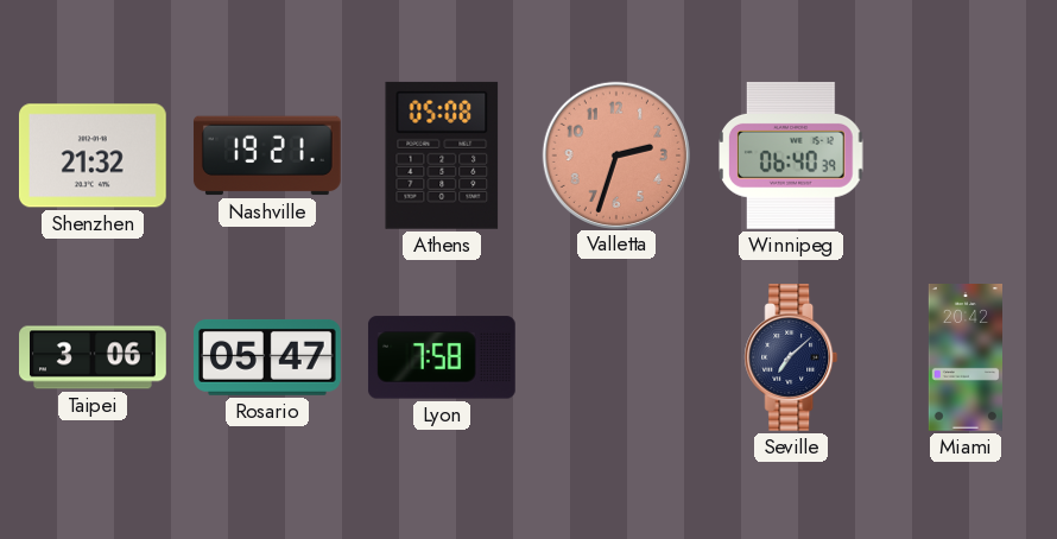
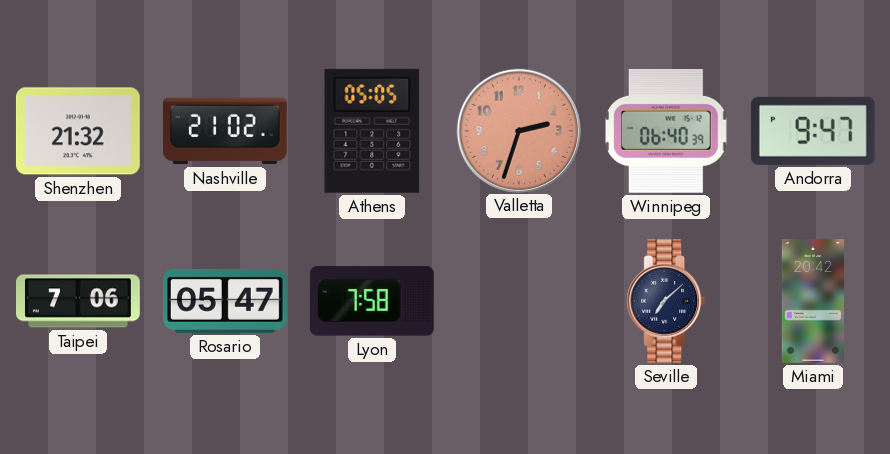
Nashville: 19:21 -> 21:02 (225, 131)
Athens: 05:08 -> 05:05 (372, 131)
Andorra: none -> 9:47 (813, 131)
Taipei: 3:06 -> 7:06 (79, 301)
